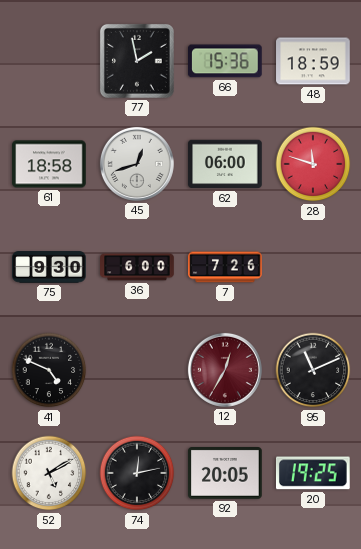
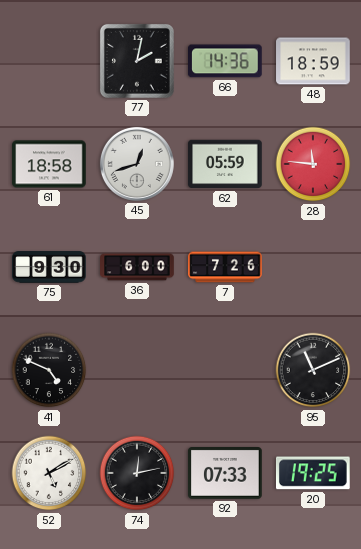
77: 1:58 -> 2:02 (137, 61)
66: 15:36 -> 14:36 (226, 61)
62: 06:00 -> 05:59 (225, 164)
28: 11:48 -> 11:46 (313, 164)
12: 12:35 -> none (225, 370)
92: 20:05 -> 07:33 (225, 474)
